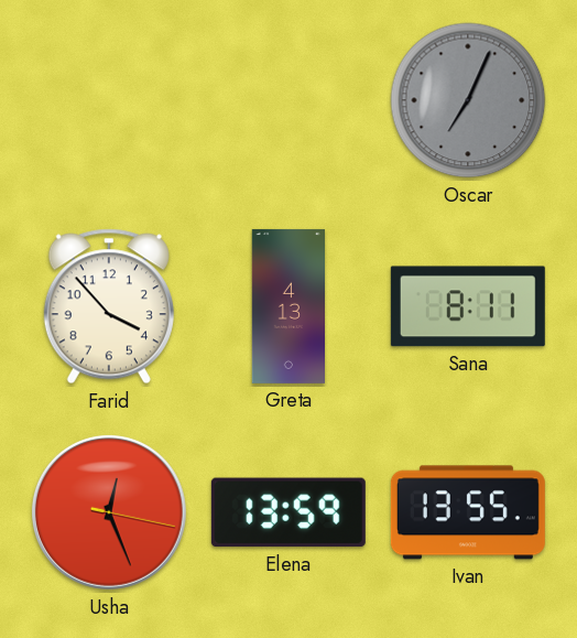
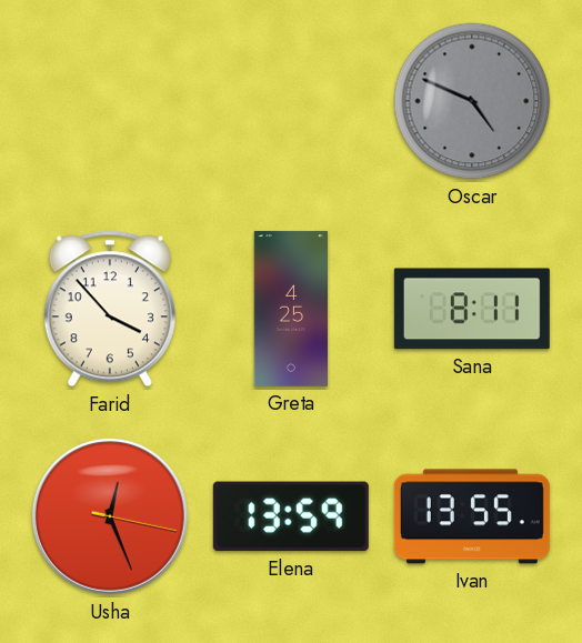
Oscar: 7:04 -> 4:49 (472, 101)
Greta: 4:13 -> 4:25 (290, 309)
